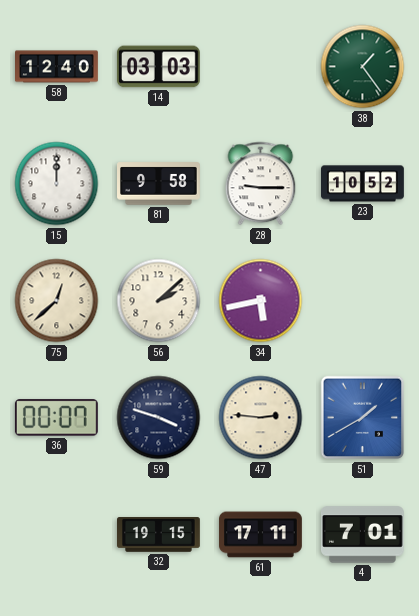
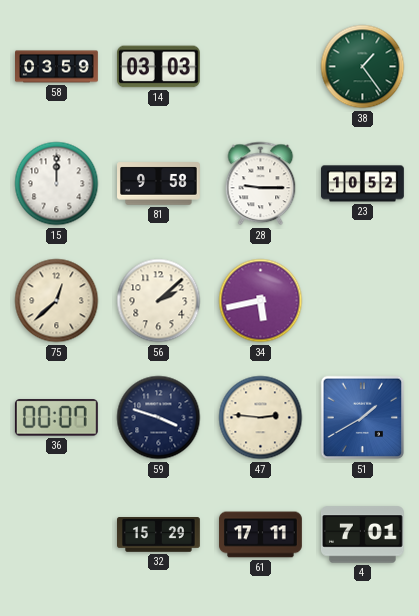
58: 12:40 -> 03:59 (57, 67)
32: 19:15 -> 15:29 (159, 535)
